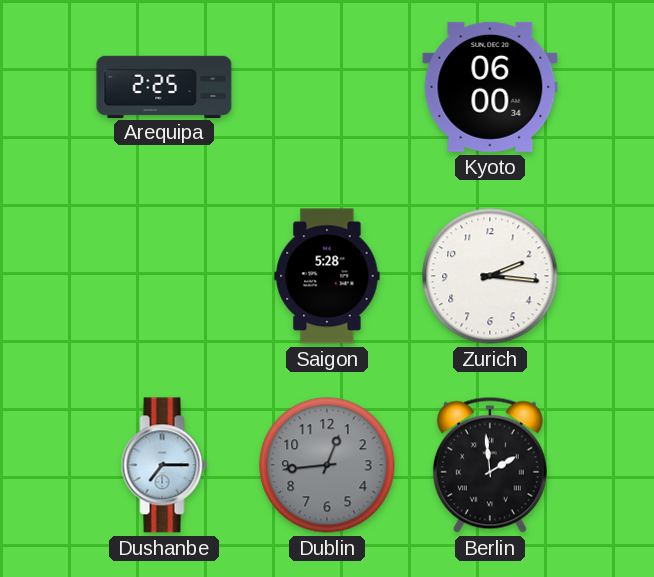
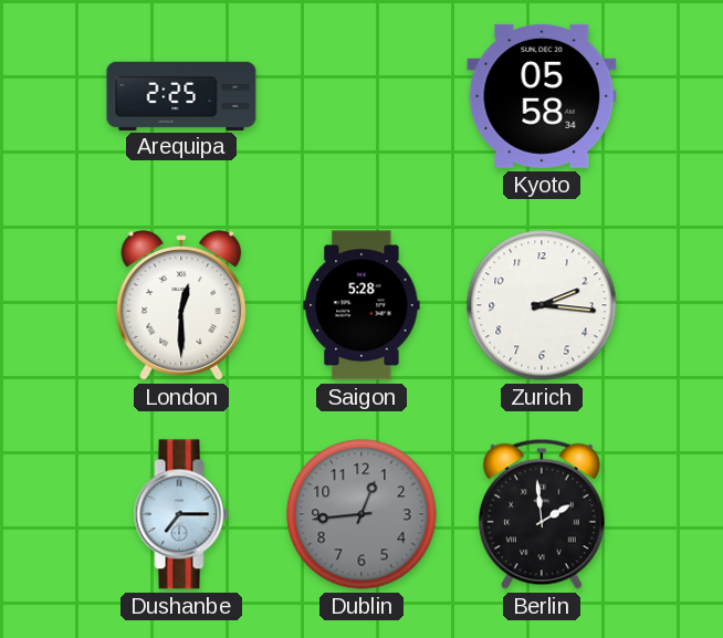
Kyoto: 06:00 -> 05:58 (542, 96)
London: none -> 12:30 (181, 305)
